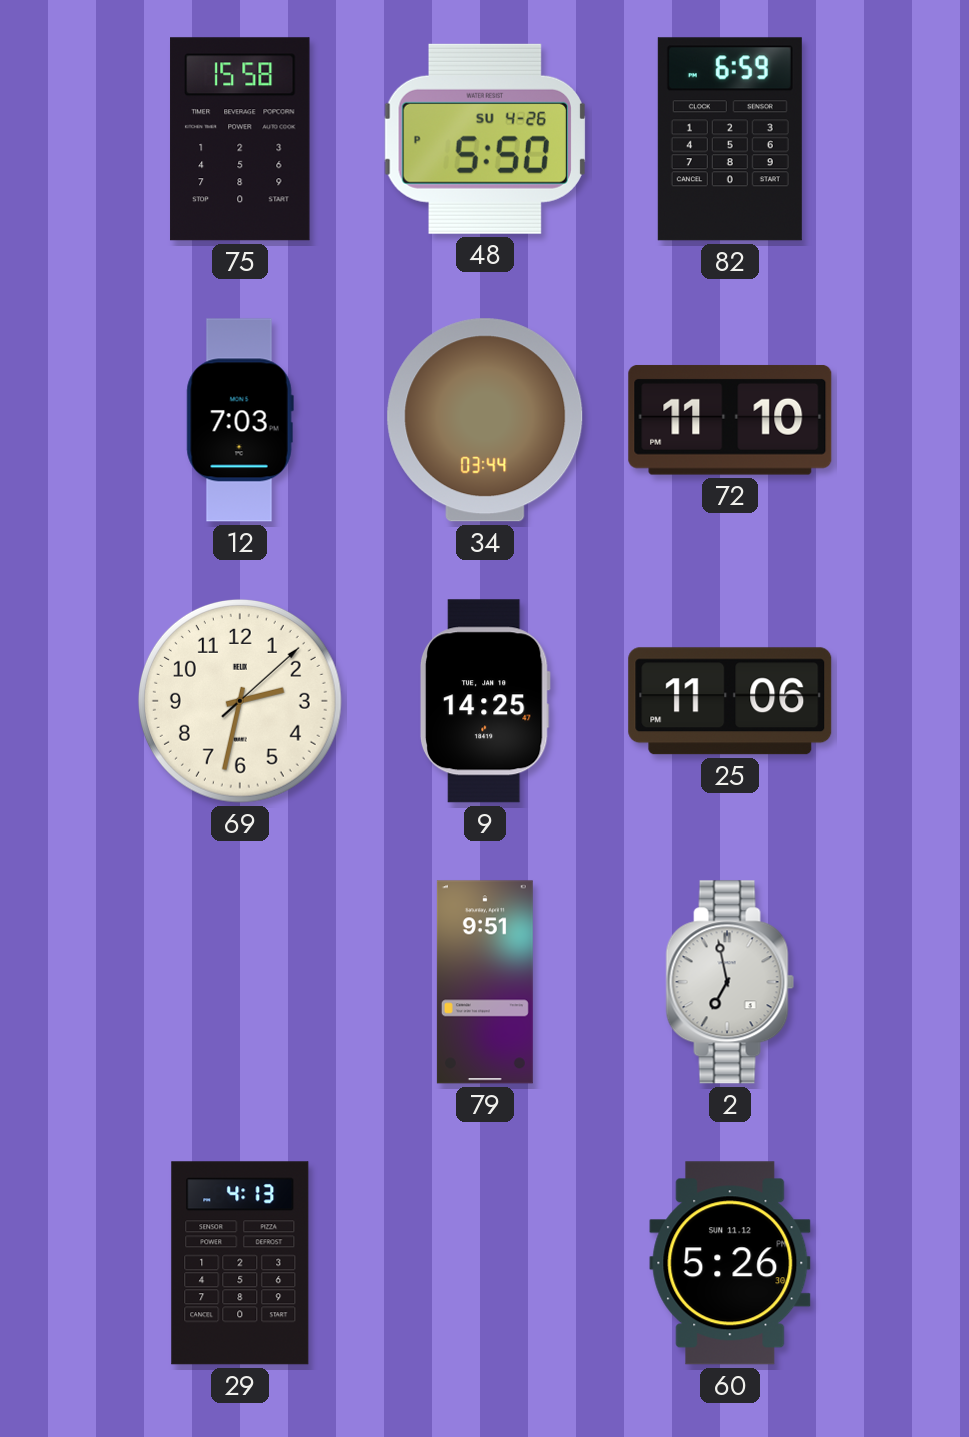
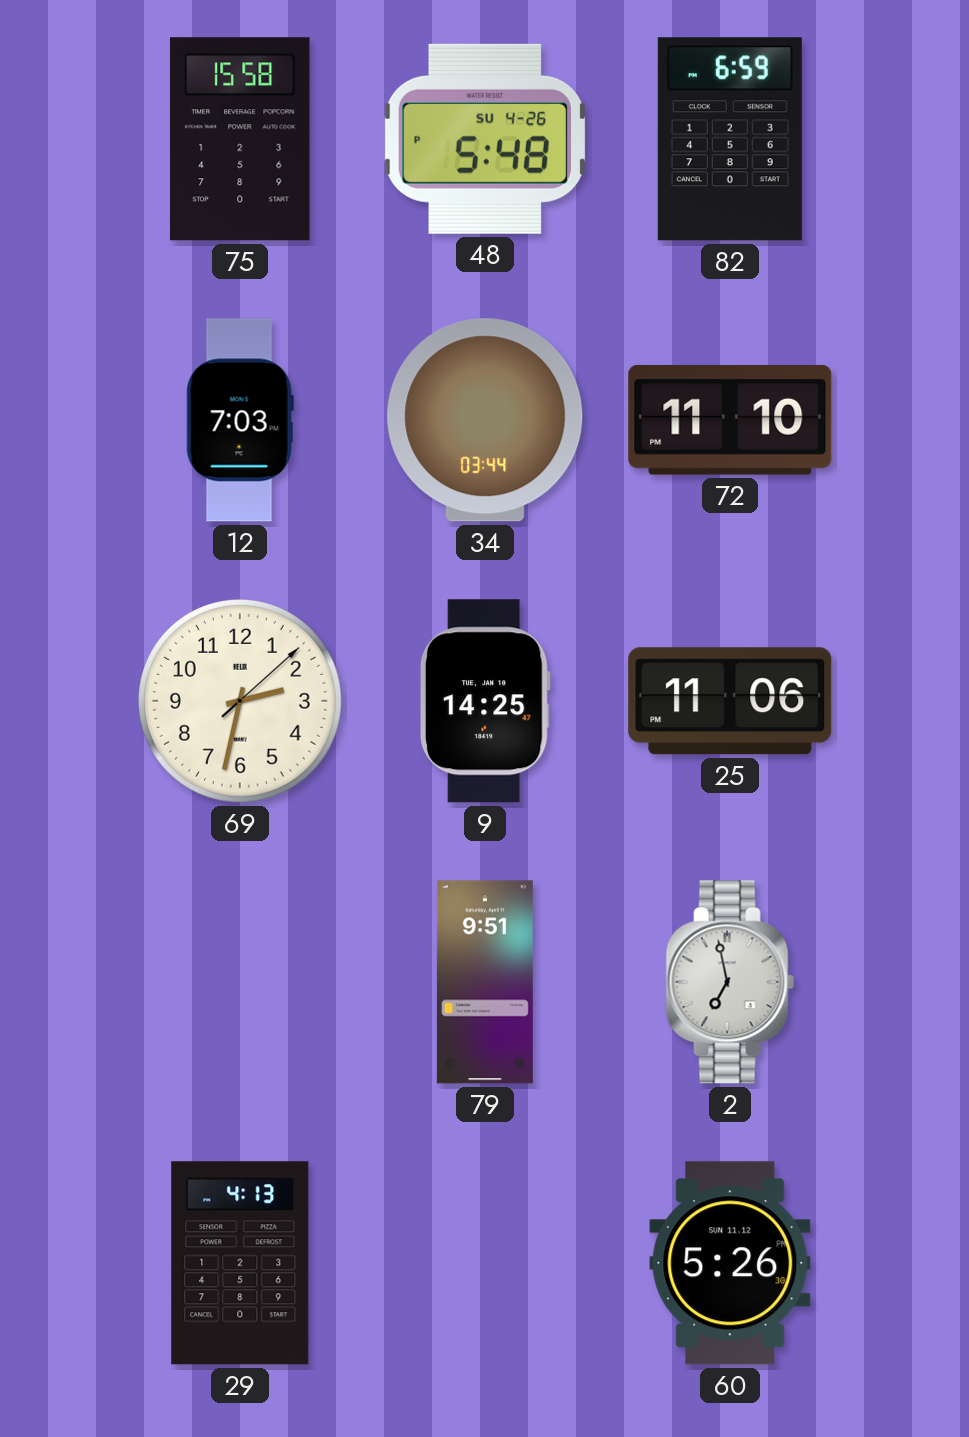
48: 5:50 -> 5:48 (485, 139)
